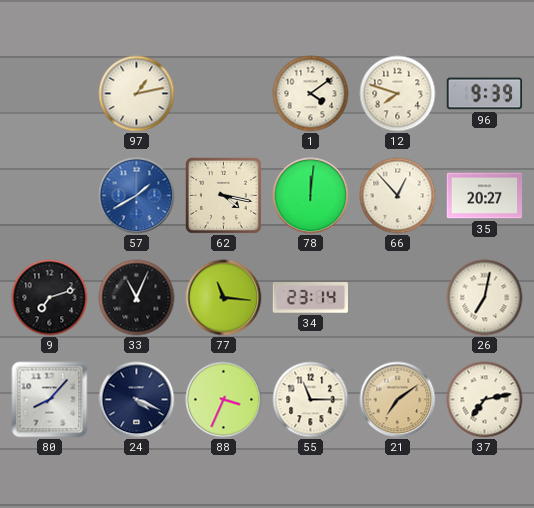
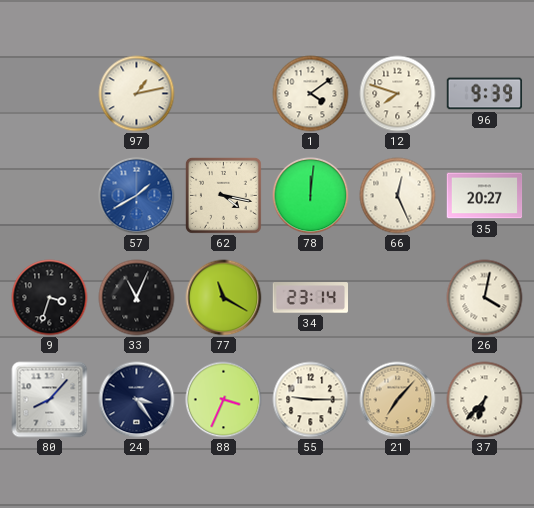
66: 12:53 -> 12:26 (398, 196)
9: 7:12 -> 3:33 (50, 298)
77: 11:16 -> 11:20 (224, 298)
26: 7:02 -> 4:02 (485, 298)
24: 4:19 -> 3:24 (137, 400)
55: 11:15 -> 9:15 (311, 400)
21: 7:09 -> 7:07 (398, 400)
37: 7:13 -> 6:37 (485, 400)
